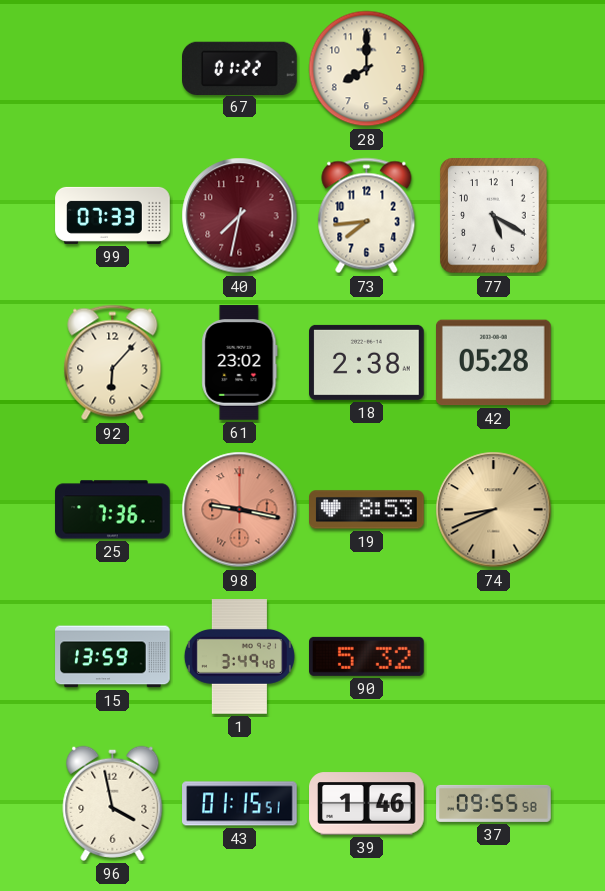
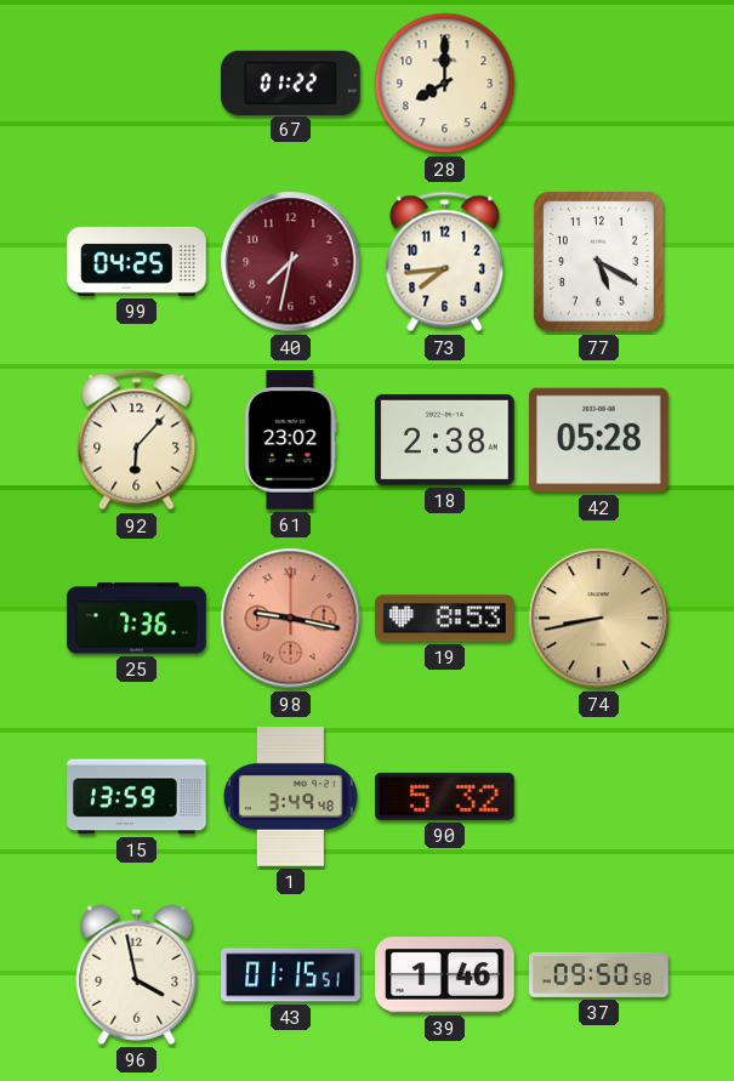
99: 07:33 -> 04:25 (137, 261)
74: 8:41 -> 8:43 (599, 619)
37: 09:55 -> 09:50 (599, 974)
